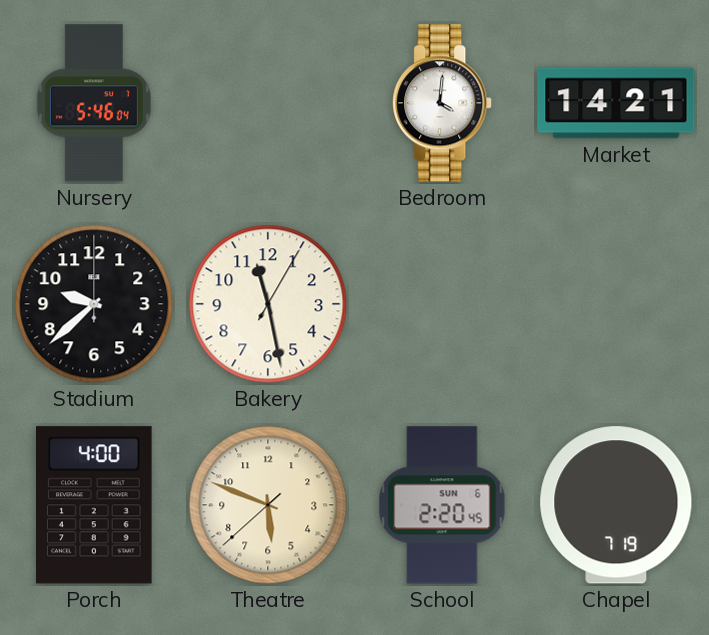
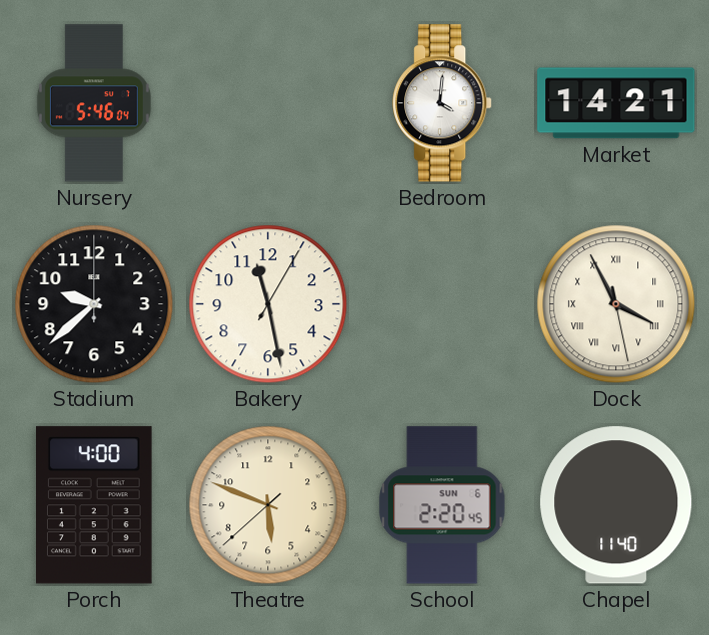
Dock: none -> 3:55 (616, 304)
Chapel: 7:19 -> 11:40 (616, 505)
